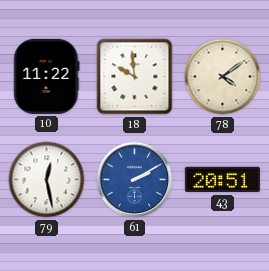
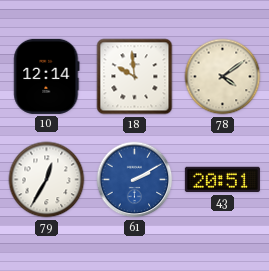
10: 11:22 -> 12:14 (47, 76)
79: 12:28 -> 12:35 (47, 180)
